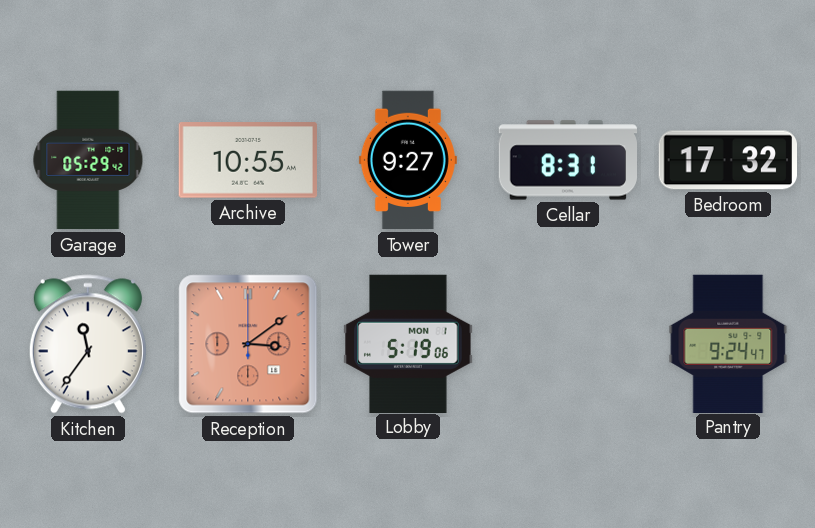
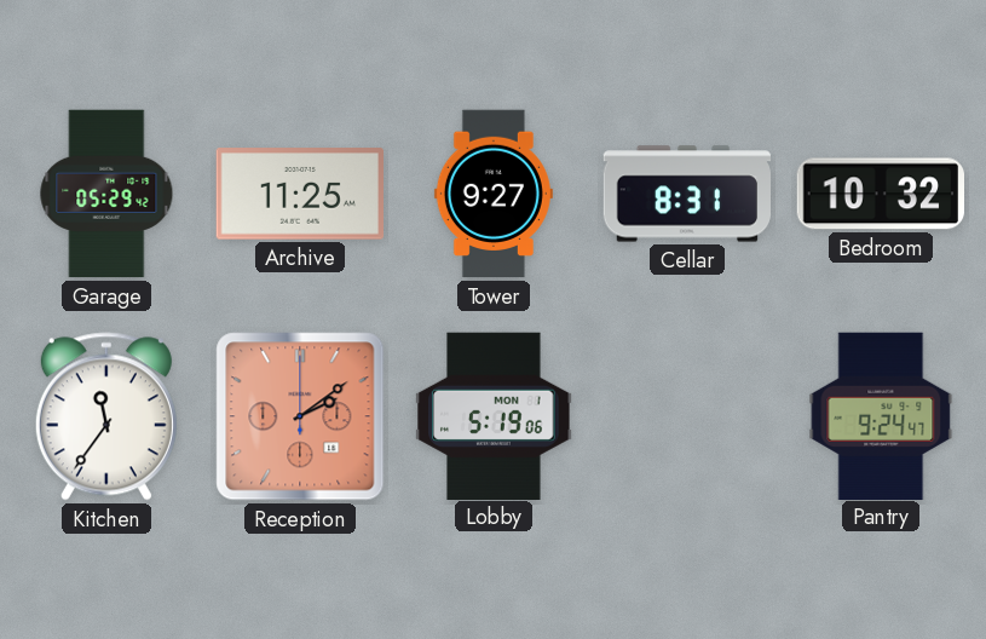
Archive: 10:55 -> 11:25 (299, 194)
Bedroom: 17:32 -> 10:32 (880, 194)
Reception: 3:09 -> 2:09 (300, 416)
